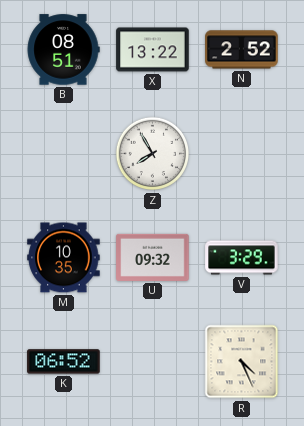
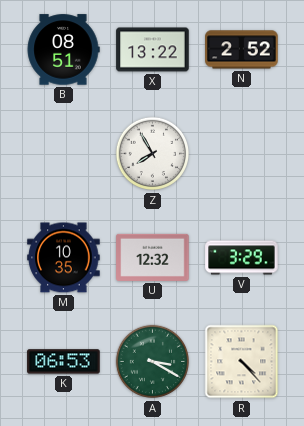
U: 09:32 -> 12:32 (153, 257)
K: 06:52 -> 06:53 (64, 362)
A: none -> 3:20 (153, 362)
R: 4:26 -> 4:23 (242, 362)
